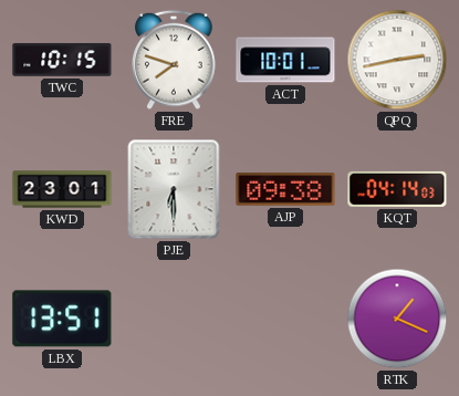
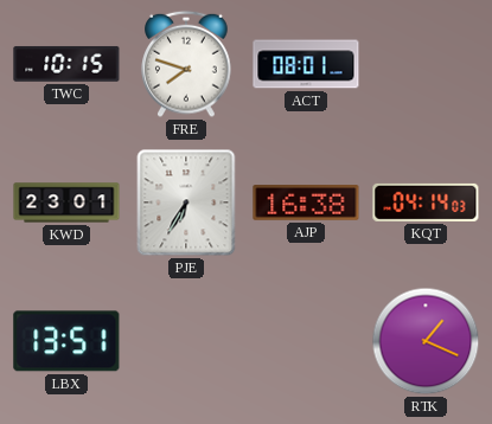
ACT: 10:01 -> 08:01 (306, 64)
QPQ: 2:43 -> none (397, 60)
PJE: 6:30 -> 6:35 (186, 203)
AJP: 09:38 -> 16:38 (306, 203)
